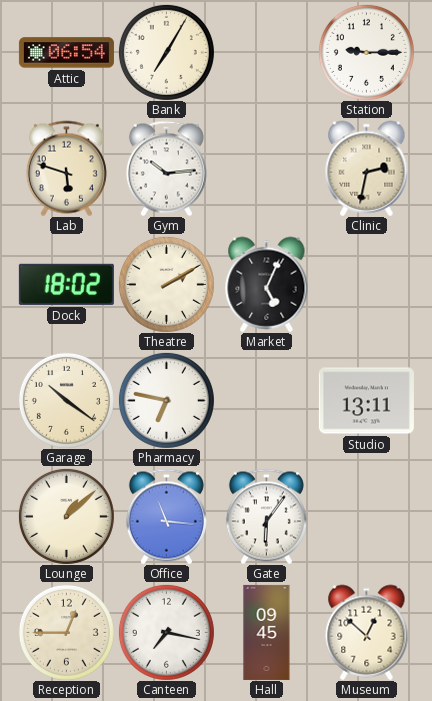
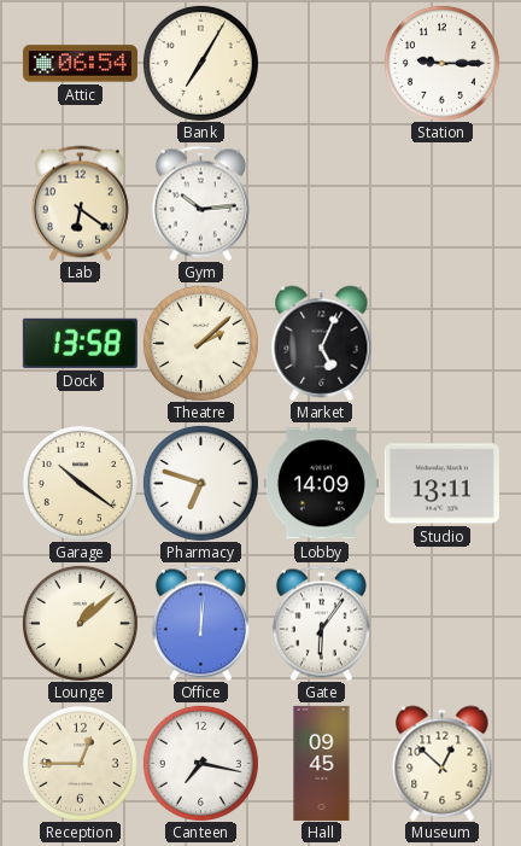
Lab: 5:48 -> 6:21 (80, 203)
Clinic: 2:32 -> none (367, 168)
Dock: 18:02 -> 13:58 (80, 343)
Theatre: 2:10 -> 2:08 (200, 343)
Pharmacy: 6:47 -> 6:48 (200, 483)
Lobby: none -> 14:09 (321, 484)
Office: 11:16 -> 12:01 (200, 623)
